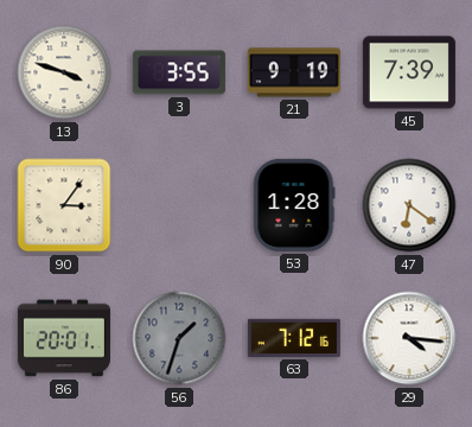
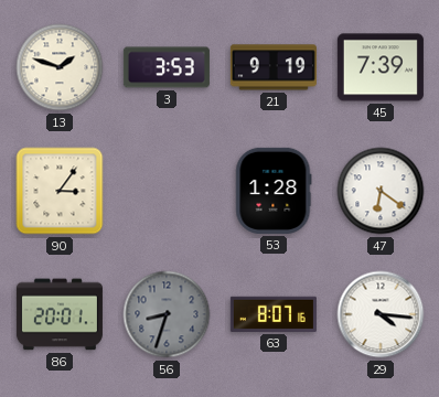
13: 3:48 -> 1:48 (60, 67)
3: 3:55 -> 3:53 (167, 67)
56: 1:33 -> 8:33 (167, 314)
63: 7:12 -> 8:07 (274, 314)
